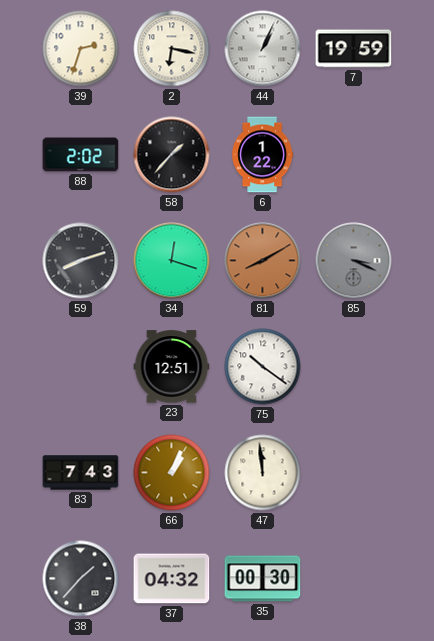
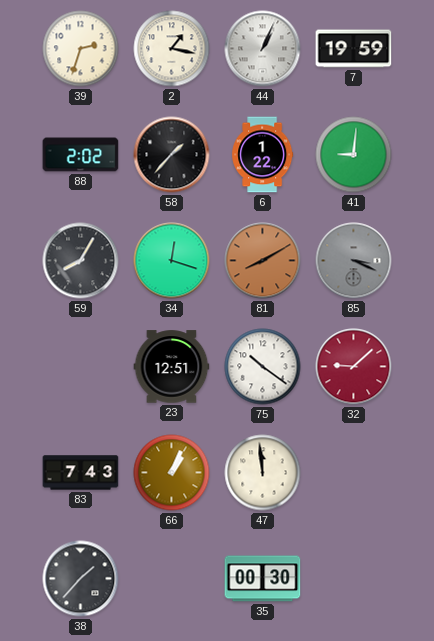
2: 6:17 -> 1:17 (172, 49)
41: none -> 9:01 (354, 155)
59: 8:12 -> 8:05 (81, 261)
32: none -> 9:08 (354, 367)
37: 04:32 -> none (172, 579)
